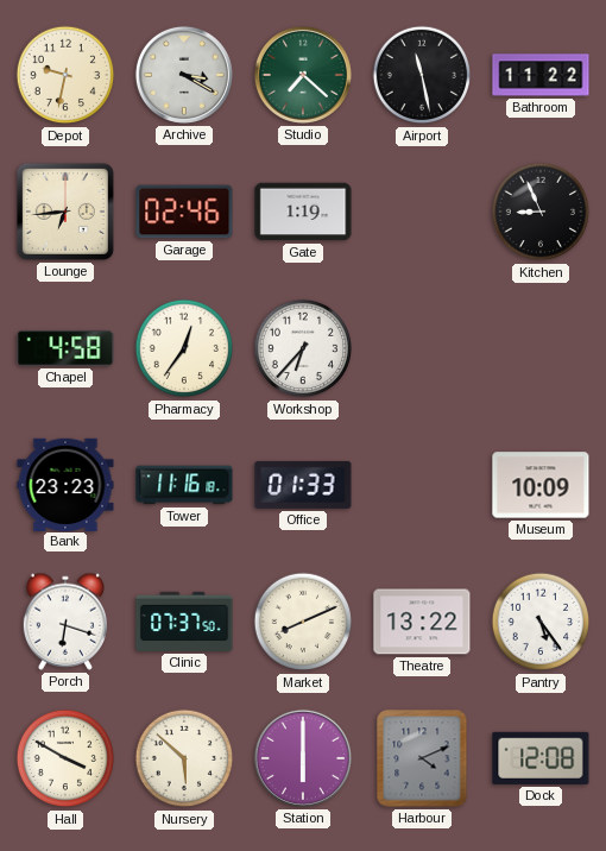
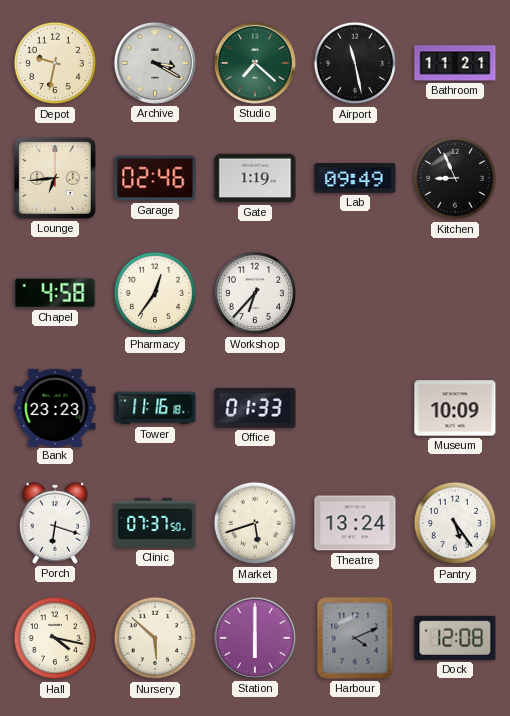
Bathroom: 11:22 -> 11:21 (455, 63)
Lab: none -> 09:49 (355, 178)
Market: 8:11 -> 5:42 (255, 523)
Theatre: 13:22 -> 13:24 (355, 523)
Hall: 3:50 -> 4:17 (55, 638)
